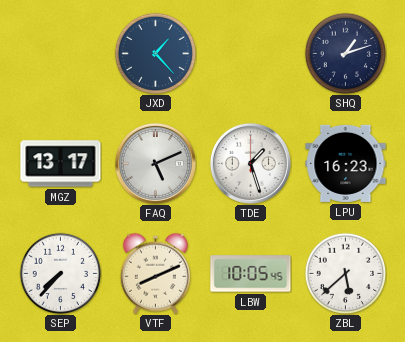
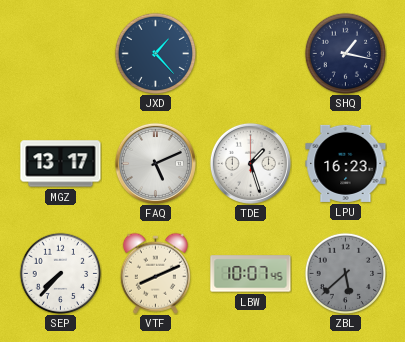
SHQ: 1:12 -> 1:17 (345, 53)
LBW: 10:05 -> 10:07 (251, 274)
ZBL dial: white -> grey (345, 273)
